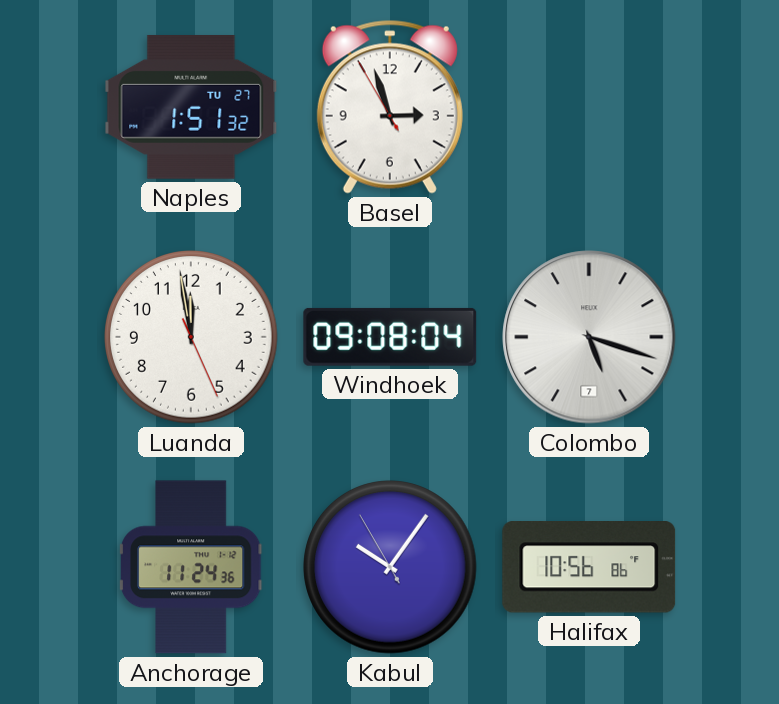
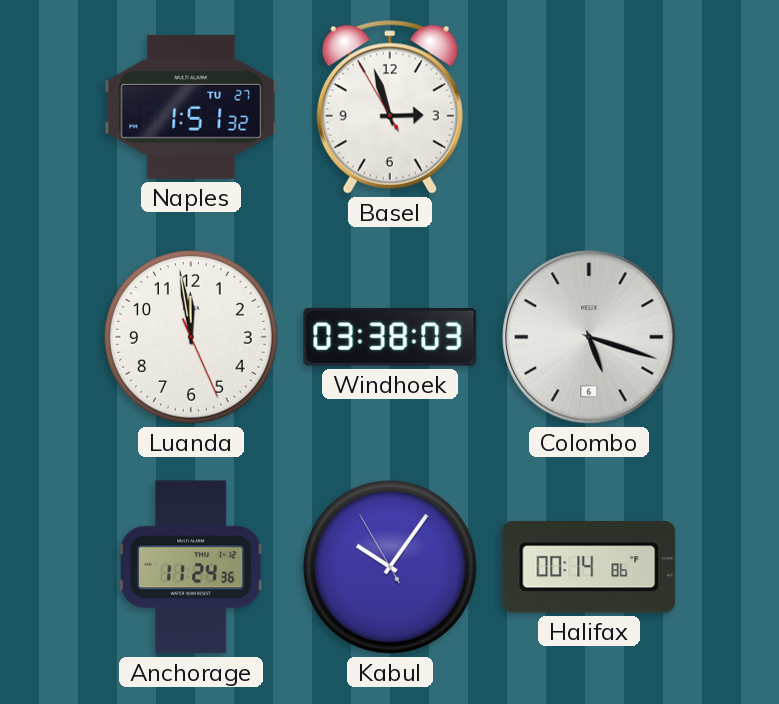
Windhoek: 09:08 -> 03:38 (390, 337)
Colombo date: 7 -> 6 (589, 337)
Halifax: 10:56 -> 00:14 (589, 568)
